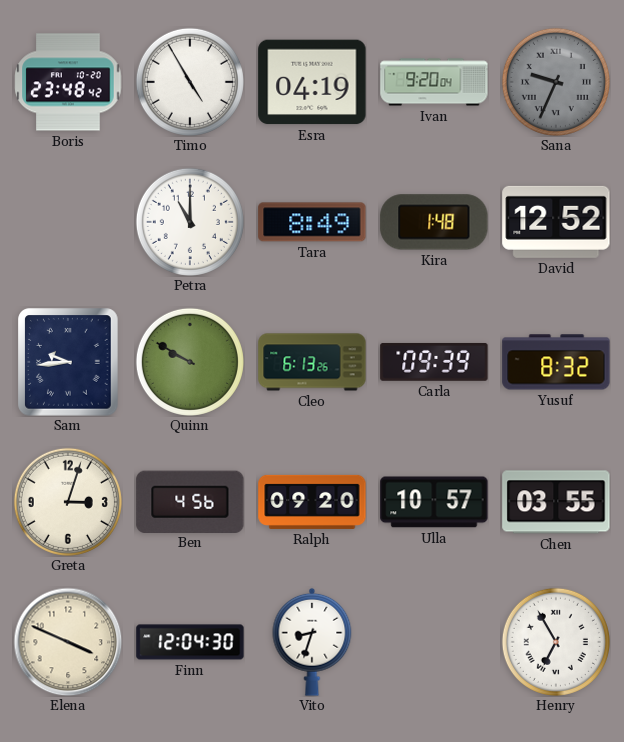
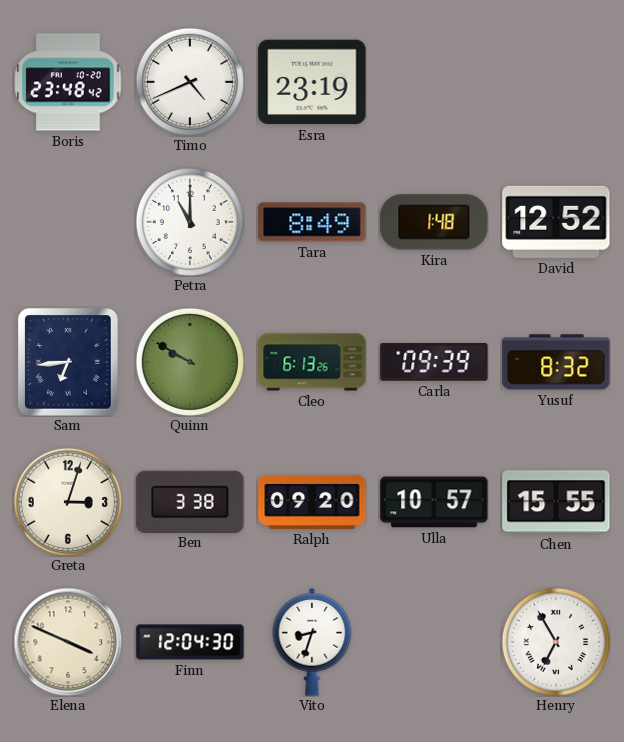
Timo: 4:55 -> 4:41 (190, 82)
Esra: 04:19 -> 23:19 (312, 82)
Ivan: 9:20 -> none (434, 82)
Sana: 9:34 -> none (556, 82)
Sam: 9:44 -> 6:44 (68, 362)
Ben: 4:56 -> 3:38 (190, 501)
Chen: 03:55 -> 15:55 (556, 502)
